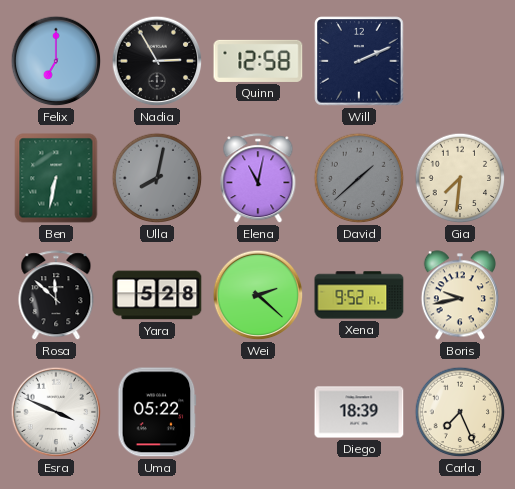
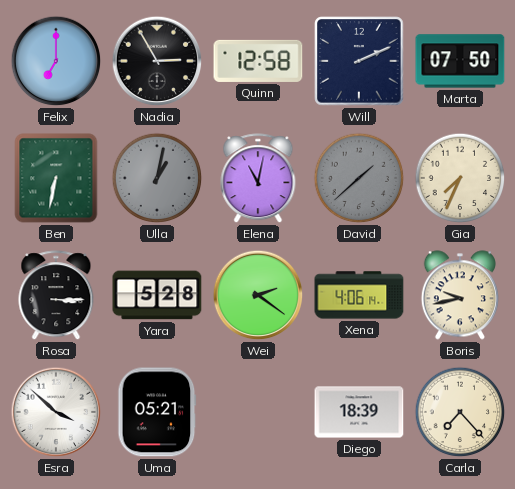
Marta: none -> 07:50 (460, 61)
Ulla: 8:02 -> 1:02 (157, 178)
Gia: 7:31 -> 7:34 (460, 178)
Rosa: 11:52 -> 3:15 (56, 296)
Wei: 2:22 -> 2:21 (258, 295)
Xena: 9:52 -> 4:06 (359, 295)
Esra: 3:49 -> 3:52 (56, 412)
Uma: 05:22 -> 05:21 (157, 412)
Carla: 7:26 -> 7:23 (460, 412)
